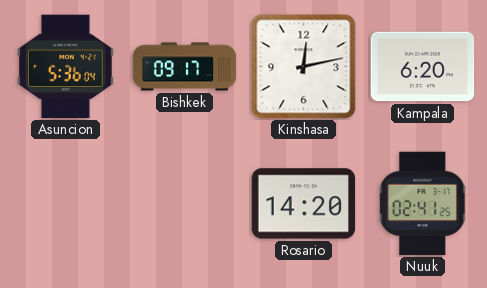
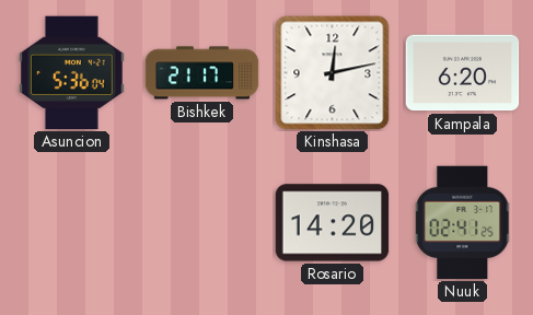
Bishkek: 09:17 -> 21:17 (202, 73)
